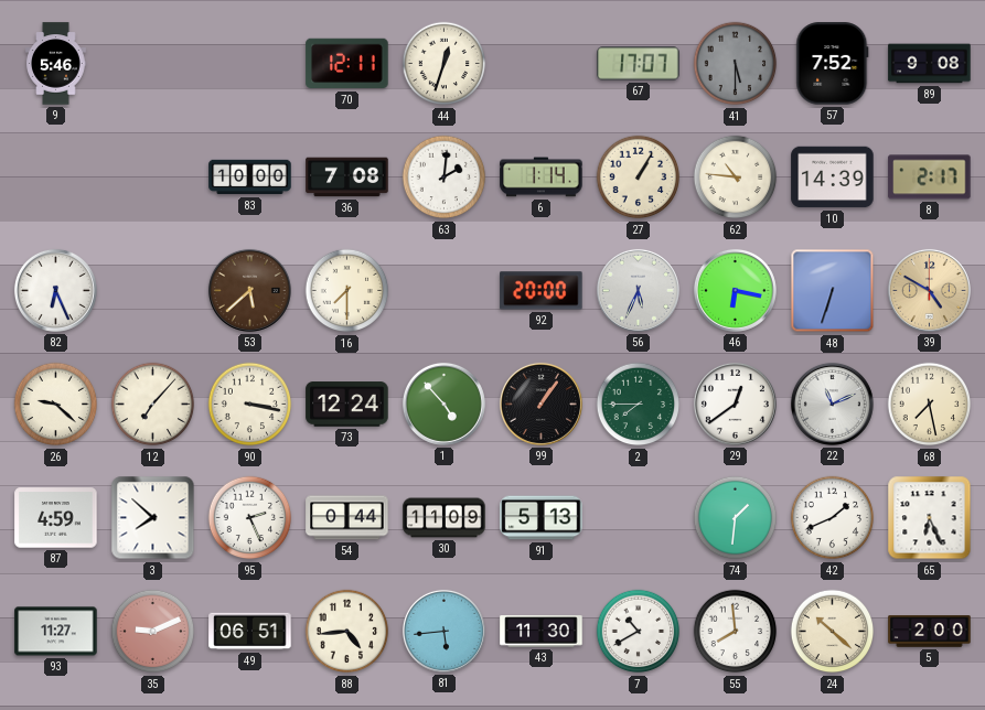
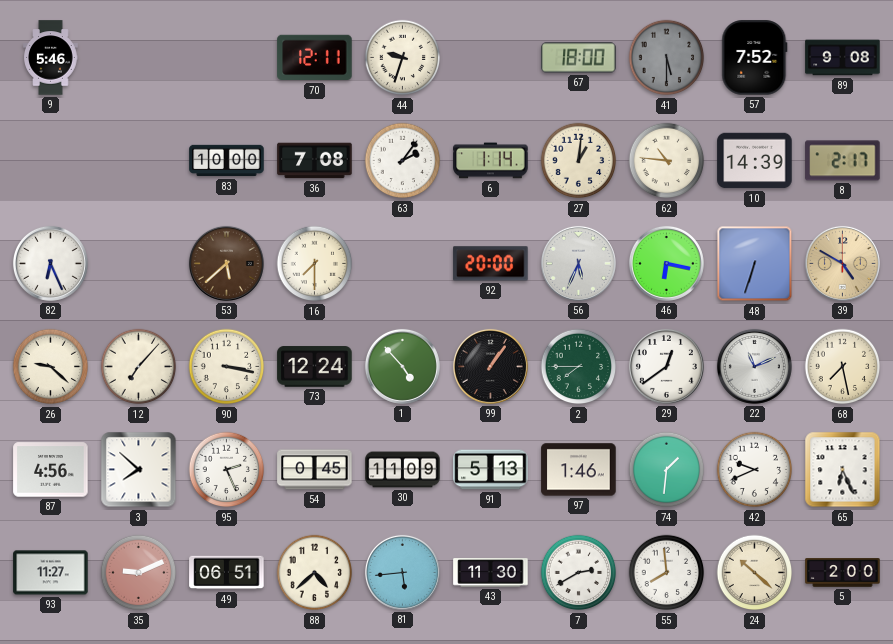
44: 12:33 -> 9:33 (403, 58)
67: 17:07 -> 18:00 (579, 58)
63: 2:01 -> 2:06 (403, 161)
27: 1:05 -> 1:01 (579, 161)
87: 4:59 -> 4:56 (51, 470)
54: 0:44 -> 0:45 (315, 470)
97: none -> 1:46 (579, 470)
42: 1:41 -> 9:41 (755, 470)
88: 4:44 -> 4:38 (315, 573)
7: 10:40 -> 2:40 (579, 573)
